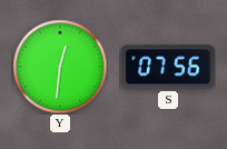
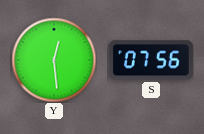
Y: 12:31 -> 12:29 (54, 60)
